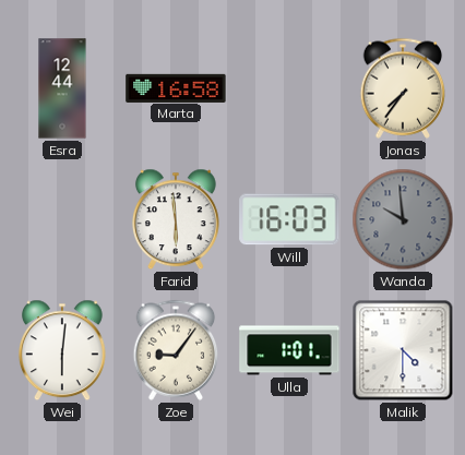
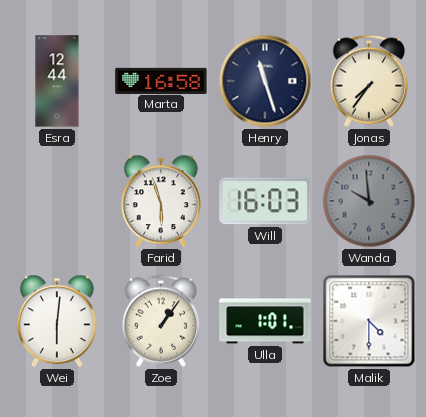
Henry: none -> 11:27 (265, 81)
Farid: 5:59 -> 5:57 (161, 201)
Zoe: 9:06 -> 1:06 (161, 321)
